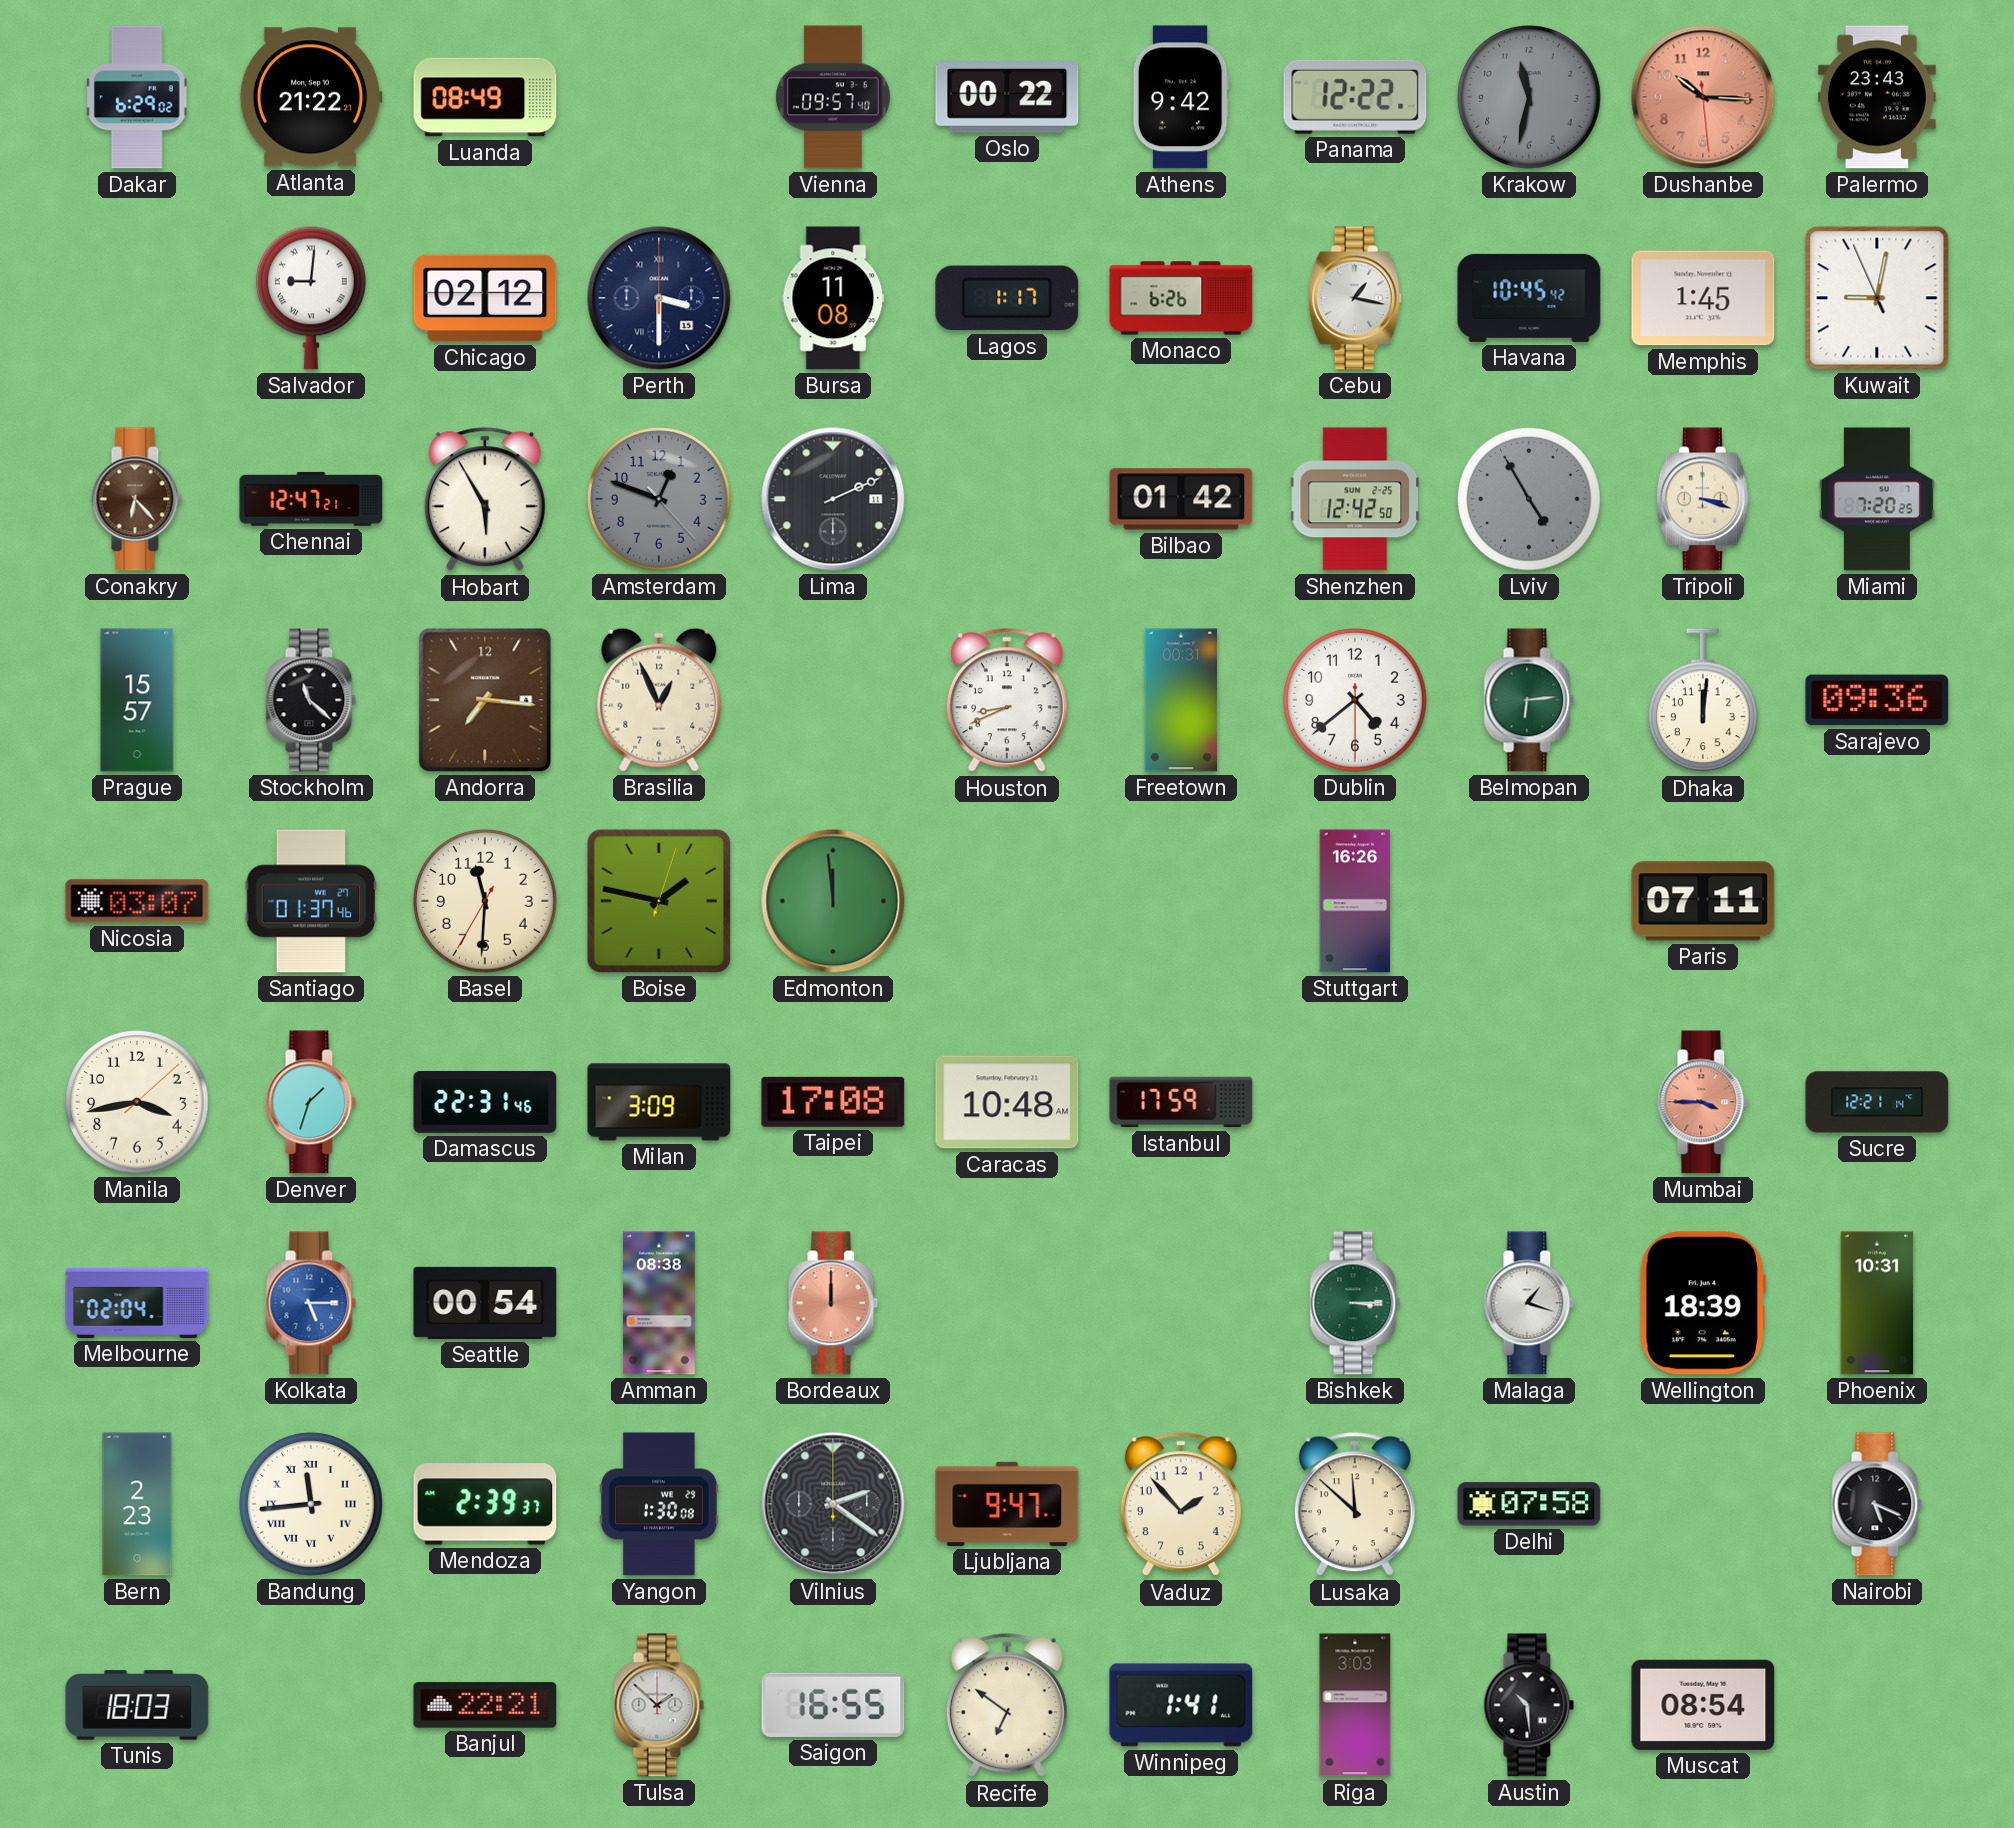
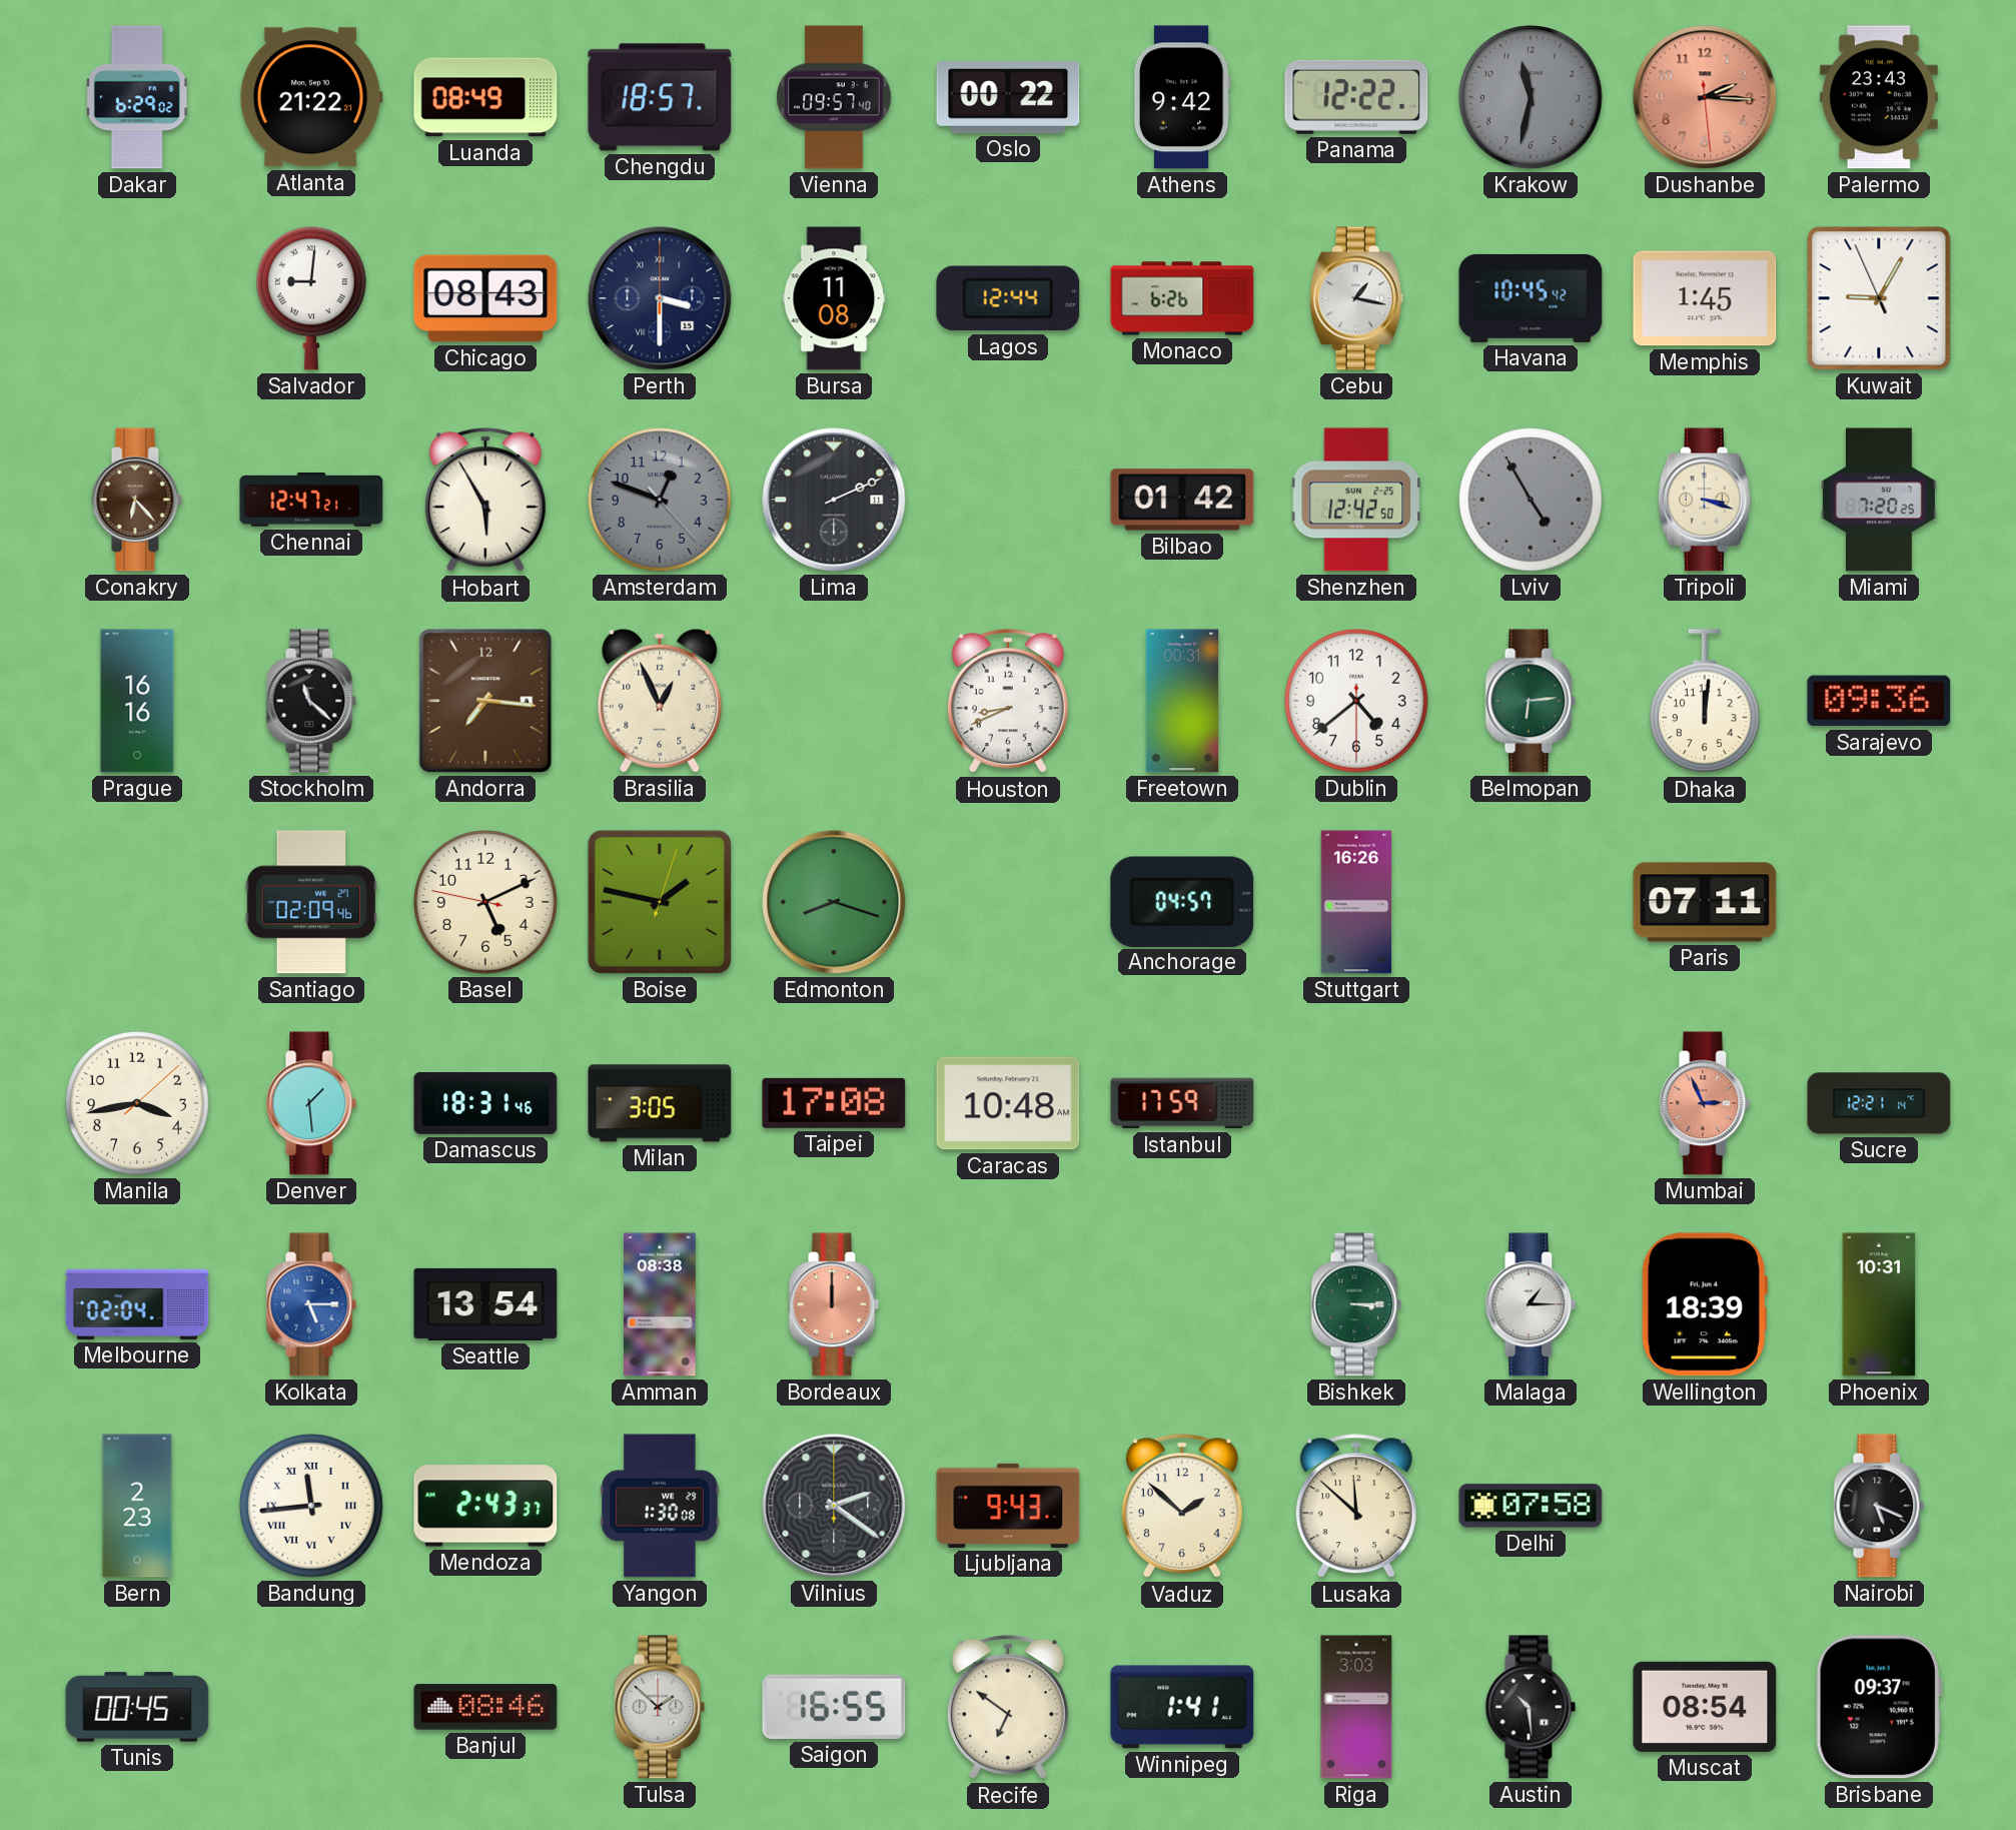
Chengdu: none -> 18:57 (660, 97)
Dushanbe: 10:15 -> 2:15 (1705, 97)
Chicago: 02:12 -> 08:43 (485, 298)
Lagos: 1:17 -> 12:44 (1008, 298)
Kuwait: 9:01 -> 9:04 (1879, 298)
Prague: 15:57 -> 16:16 (137, 701)
Nicosia: 03:07 -> none (137, 901)
Santiago: 01:37 -> 02:09 (311, 902)
Basel: 11:30 -> 5:10 (485, 902)
Edmonton: 11:59 -> 8:18 (834, 902)
Anchorage: none -> 04:57 (1182, 901)
Denver: 1:33 -> 1:29 (311, 1103)
Damascus: 22:31 -> 18:31 (485, 1104)
Milan: 3:09 -> 3:05 (660, 1103)
Mumbai: 3:45 -> 2:56 (1705, 1103)
Seattle: 00:54 -> 13:54 (485, 1304)
Malaga: 1:18 -> 1:15 (1531, 1304)
Mendoza: 2:39 -> 2:43 (485, 1506)
Ljubljana: 9:47 -> 9:43 (1008, 1506)
Vaduz: 1:53 -> 1:52 (1182, 1507)
Tunis: 18:03 -> 00:45 (137, 1707)
Banjul: 22:21 -> 08:46 (485, 1707)
Brisbane: none -> 09:37 (1879, 1707)
